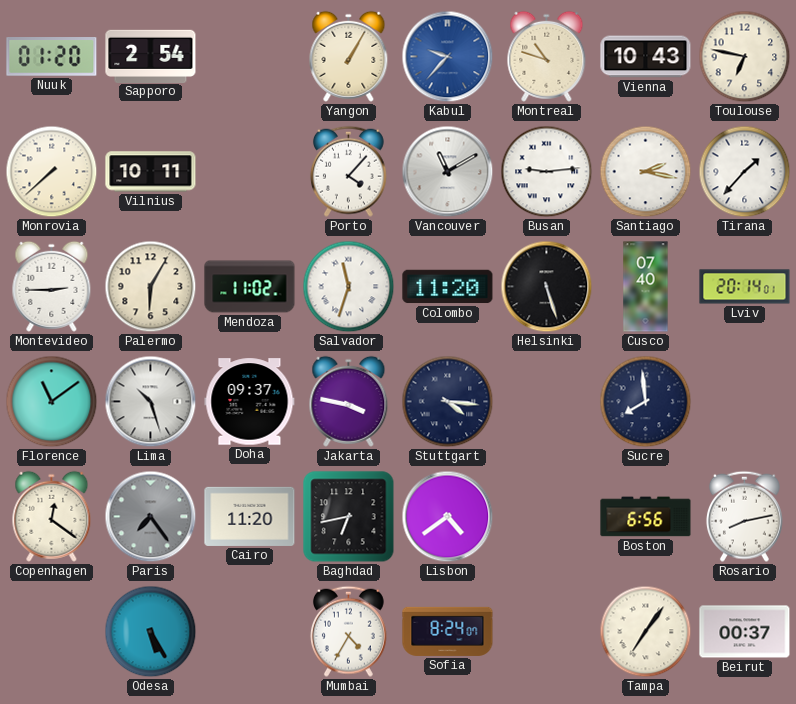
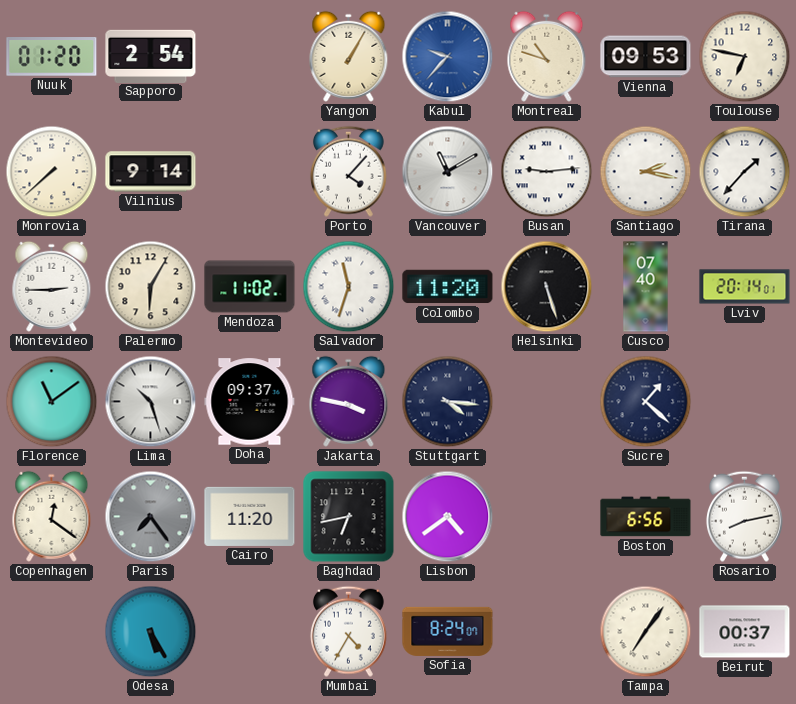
Vienna: 10:43 -> 09:53 (646, 57)
Vilnius: 10:11 -> 9:14 (151, 172)
Sucre: 7:59 -> 1:22 (646, 402)
